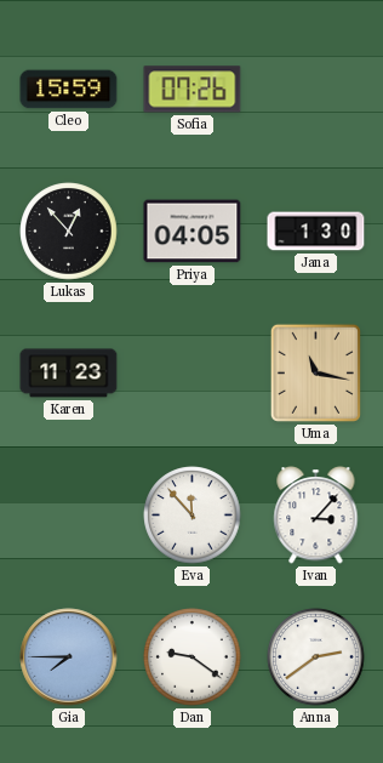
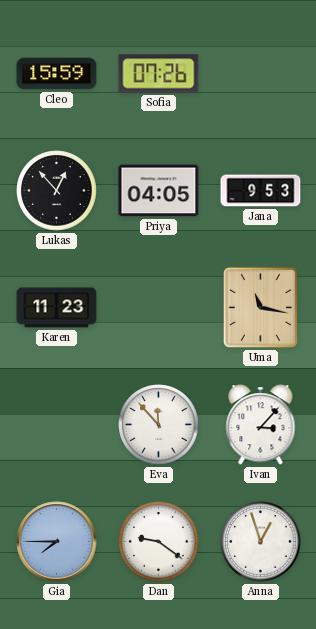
Jana: 1:30 -> 9:53 (261, 191)
Anna: 2:39 -> 12:57 (261, 542)
